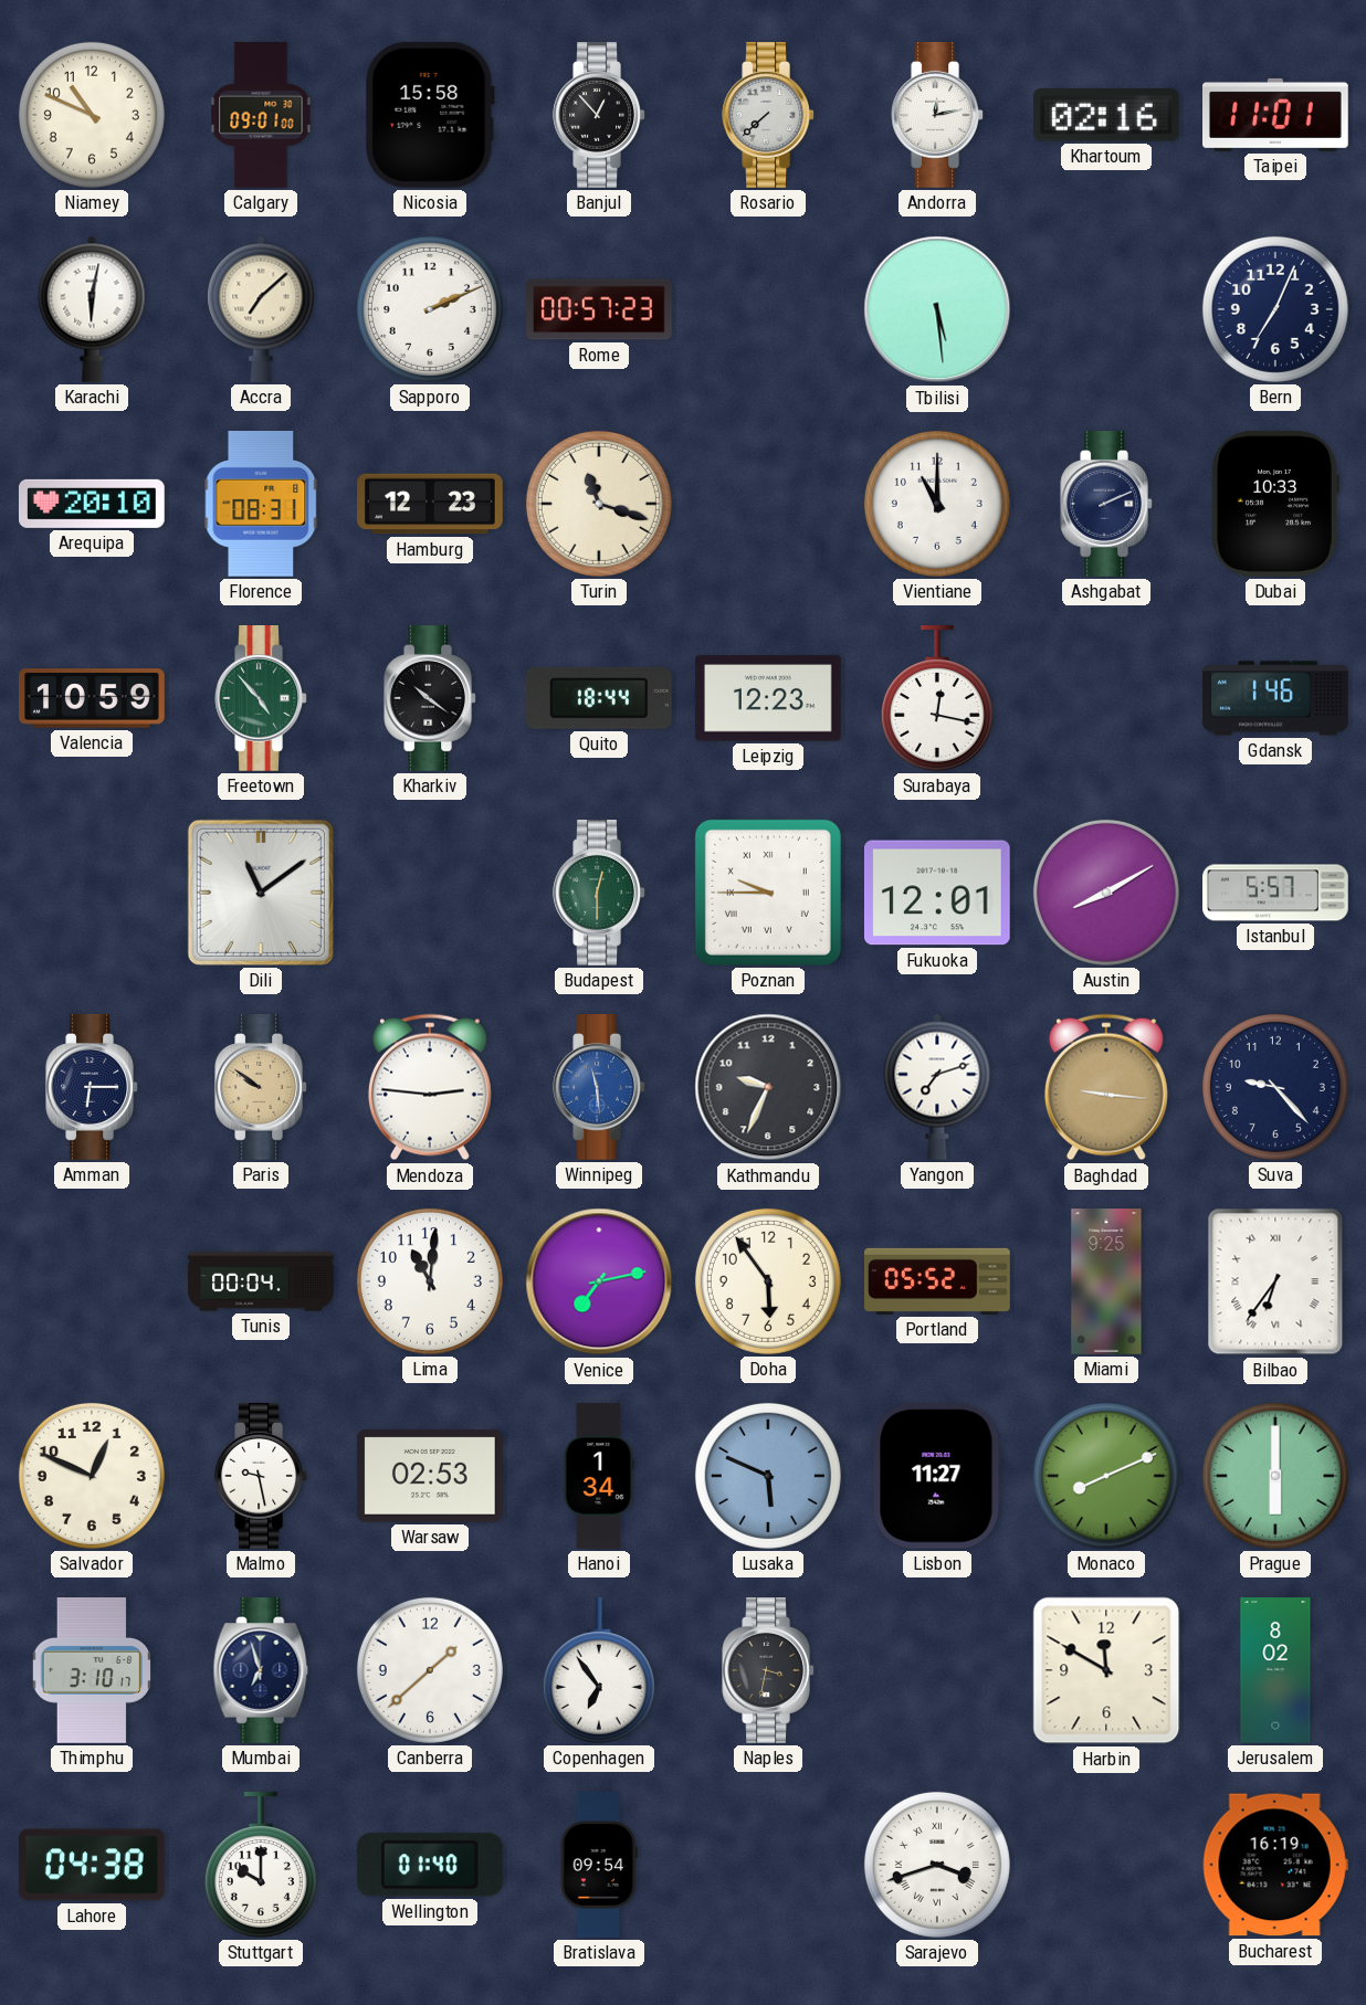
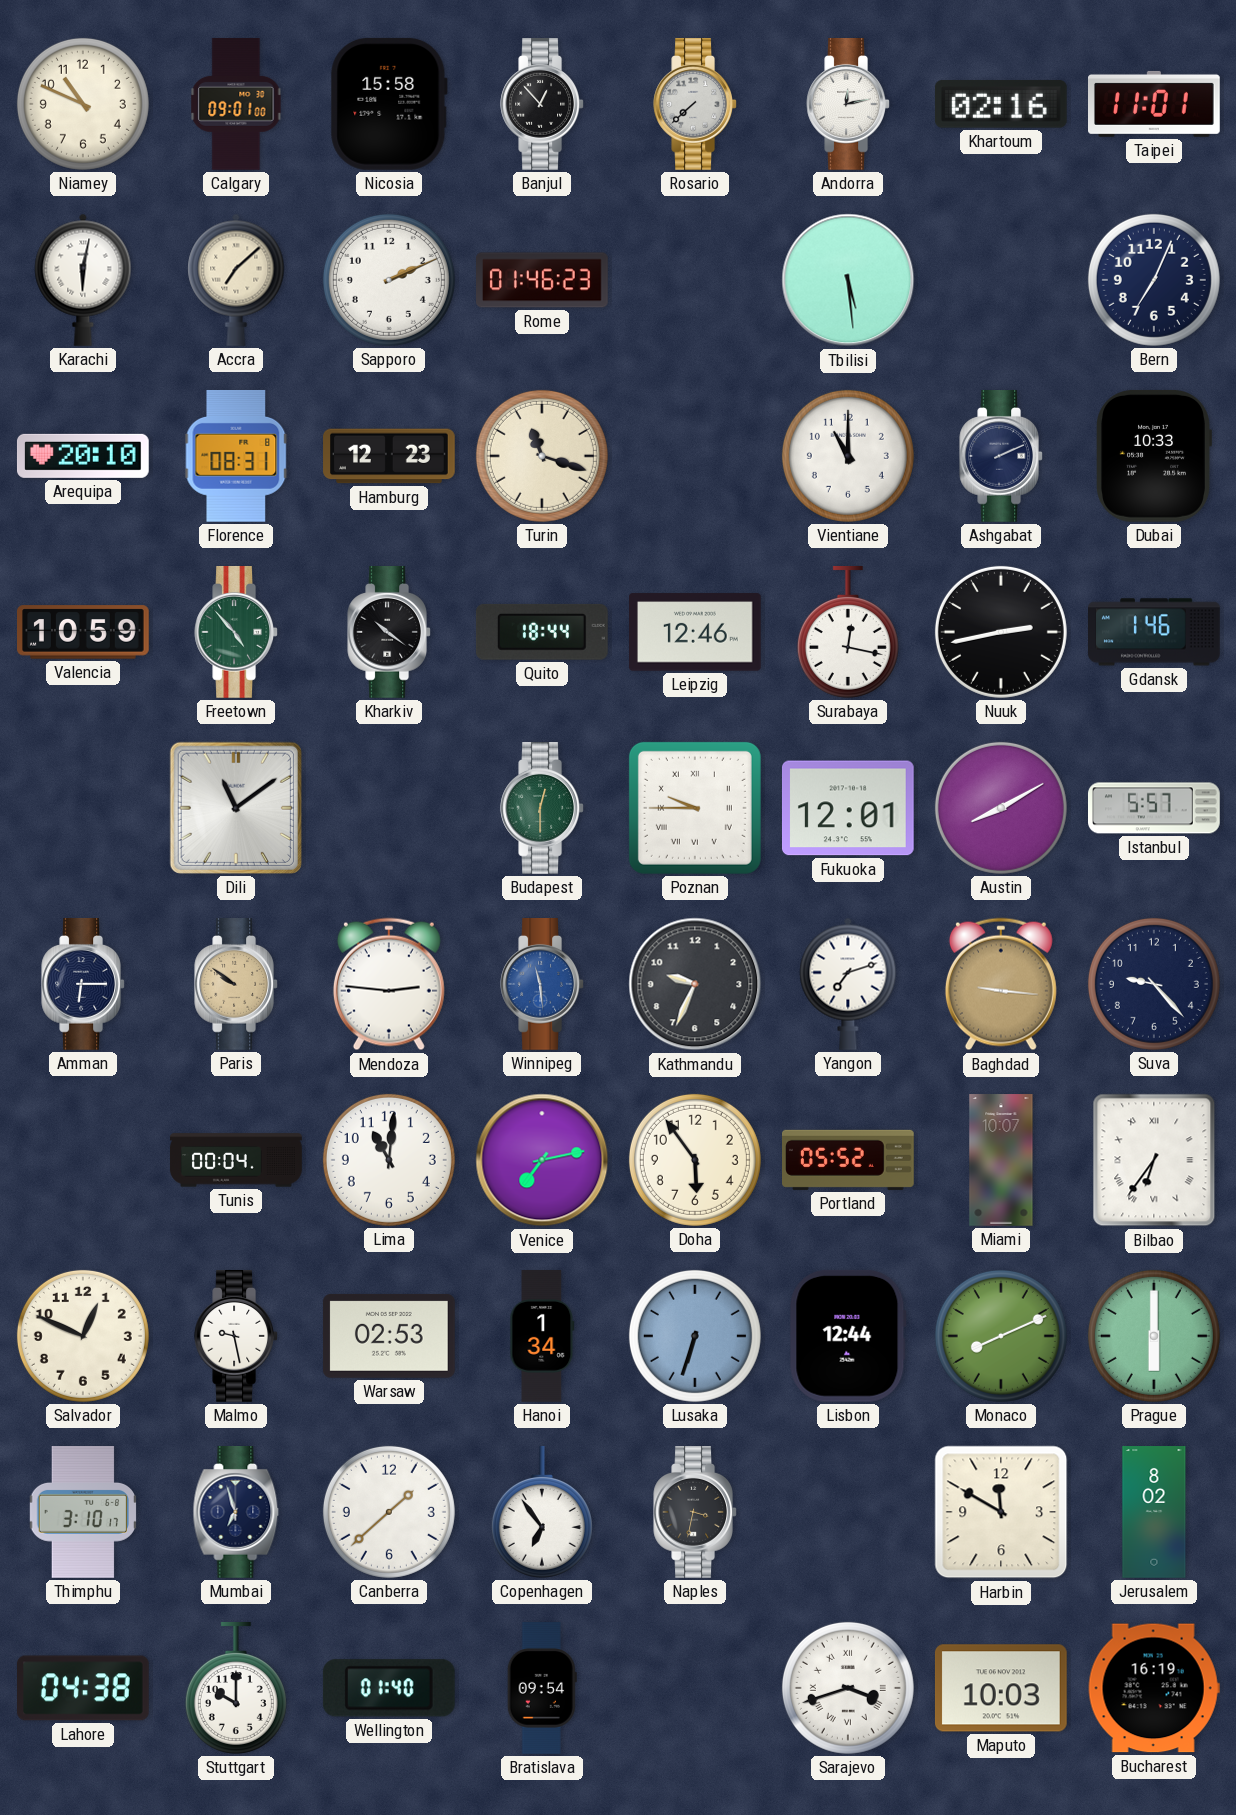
Rome: 00:57 -> 01:46 (543, 280)
Leipzig: 12:23 -> 12:46 (696, 632)
Nuuk: none -> 2:43 (1001, 632)
Miami: 9:25 -> 10:07 (1001, 1160)
Lusaka: 5:49 -> 6:33 (695, 1336)
Lisbon: 11:27 -> 12:44 (848, 1336)
Maputo: none -> 10:03 (1001, 1688)
